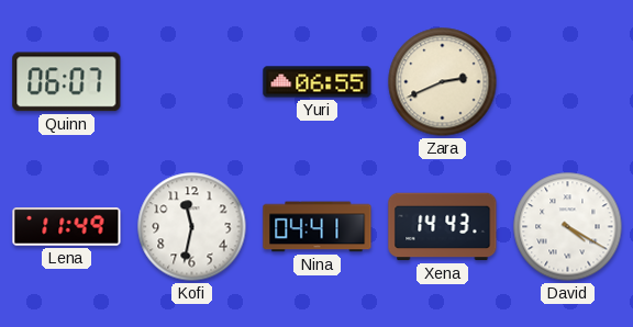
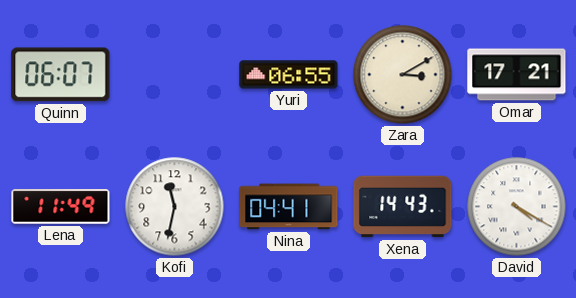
Zara: 2:41 -> 3:10 (403, 75)
Omar: none -> 17:21 (517, 75)
